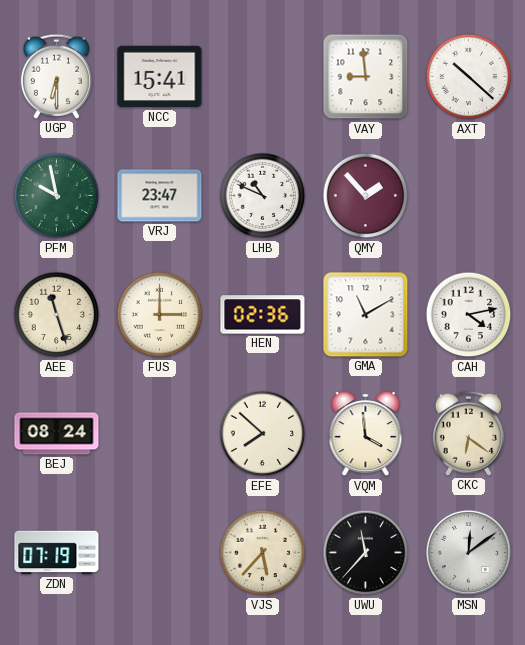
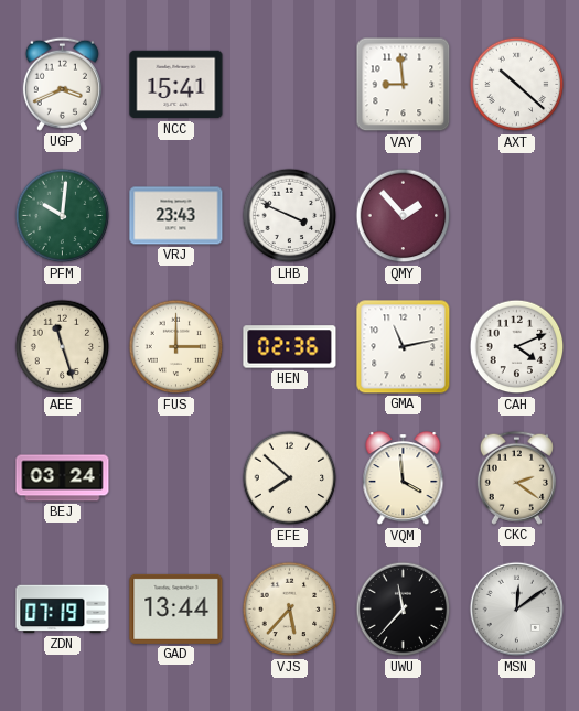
UGP: 6:30 -> 3:41 (62, 84)
PFM: 9:58 -> 10:01 (63, 216)
VRJ: 23:47 -> 23:43 (176, 216)
LHB: 10:49 -> 3:49 (290, 216)
GMA: 11:10 -> 11:13 (404, 347)
CAH: 4:13 -> 4:11 (517, 347)
BEJ: 08:24 -> 03:24 (63, 478)
CKC: 6:21 -> 2:21 (516, 477)
GAD: none -> 13:44 (176, 608)
